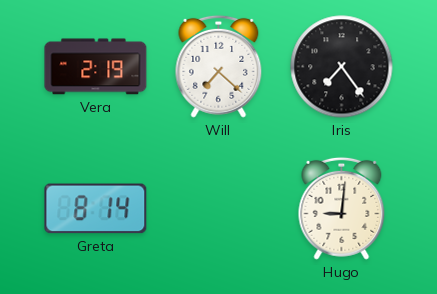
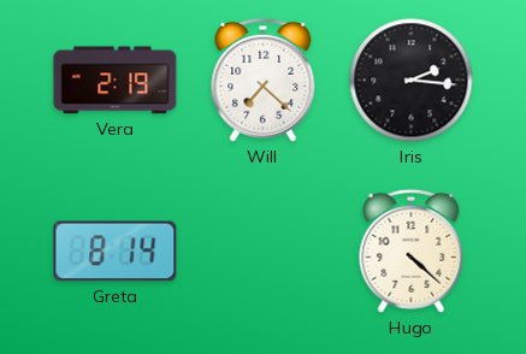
Iris: 7:24 -> 2:16 (412, 81)
Hugo: 9:01 -> 4:22 (412, 250)
